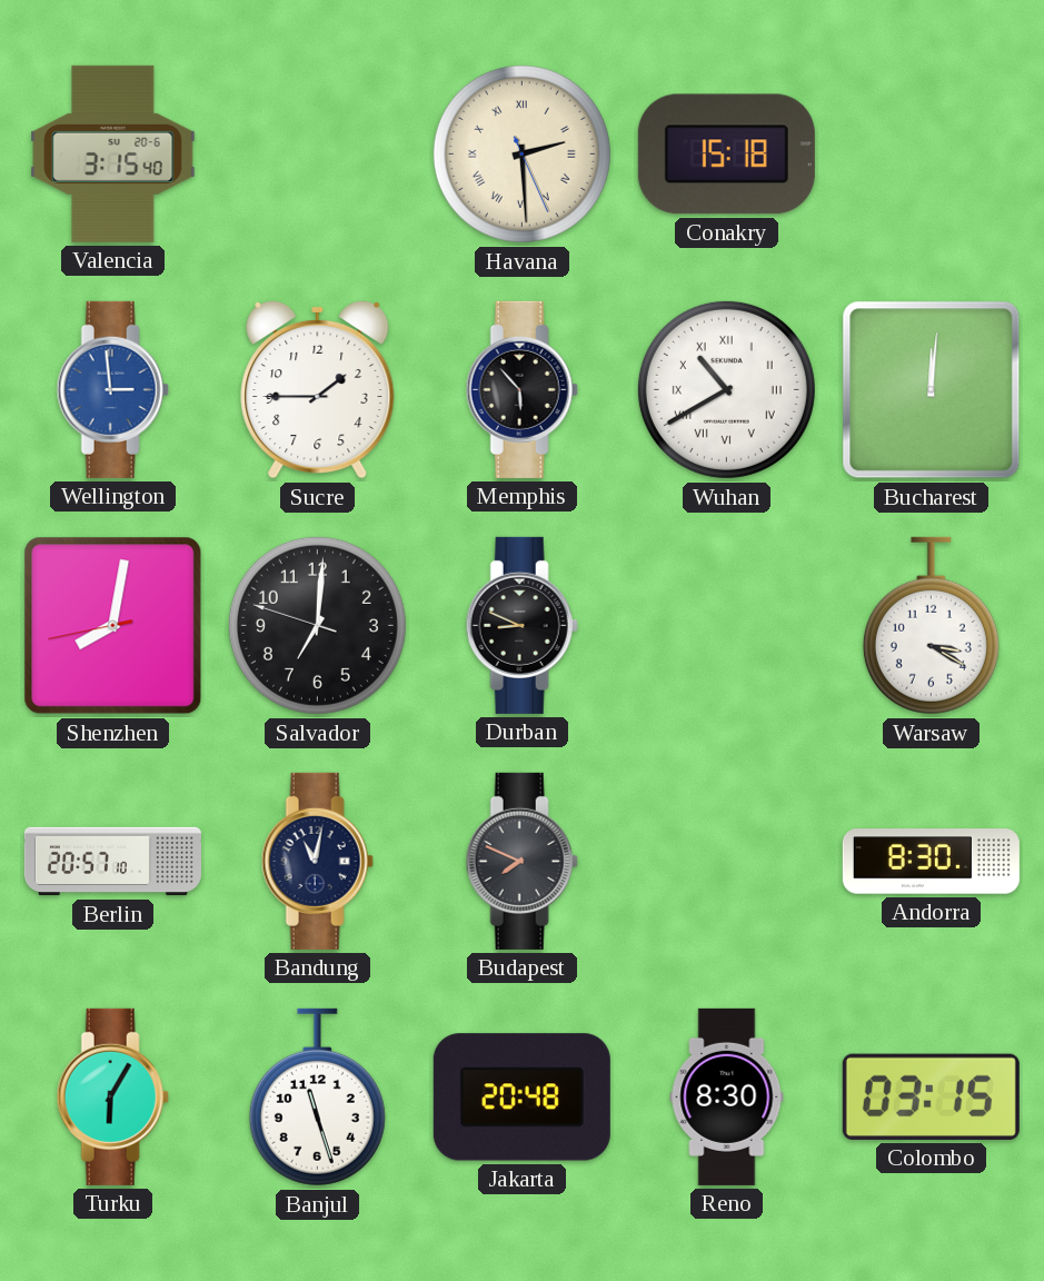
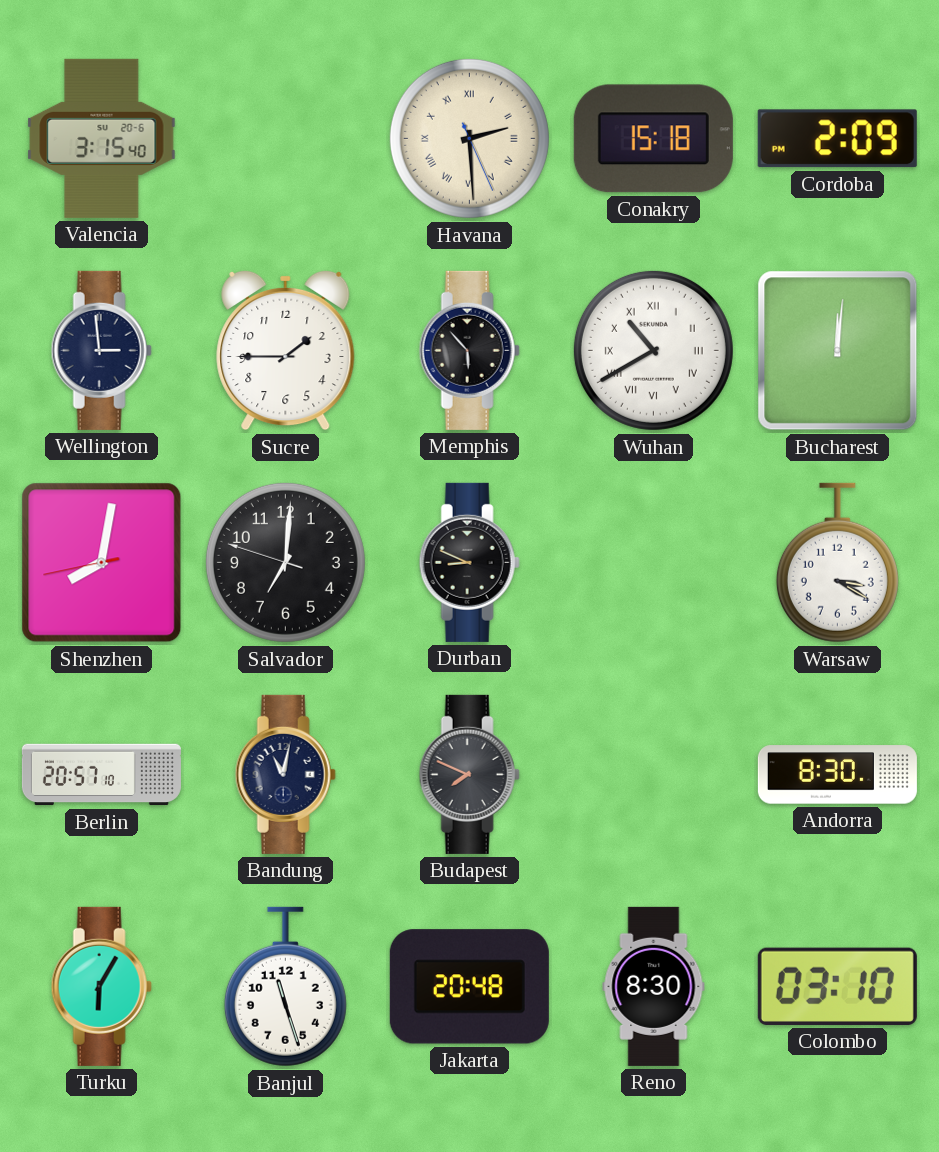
Cordoba: none -> 2:09 (837, 139)
Wellington dial: blue -> navy (101, 350)
Colombo: 03:15 -> 03:10 (837, 986)
